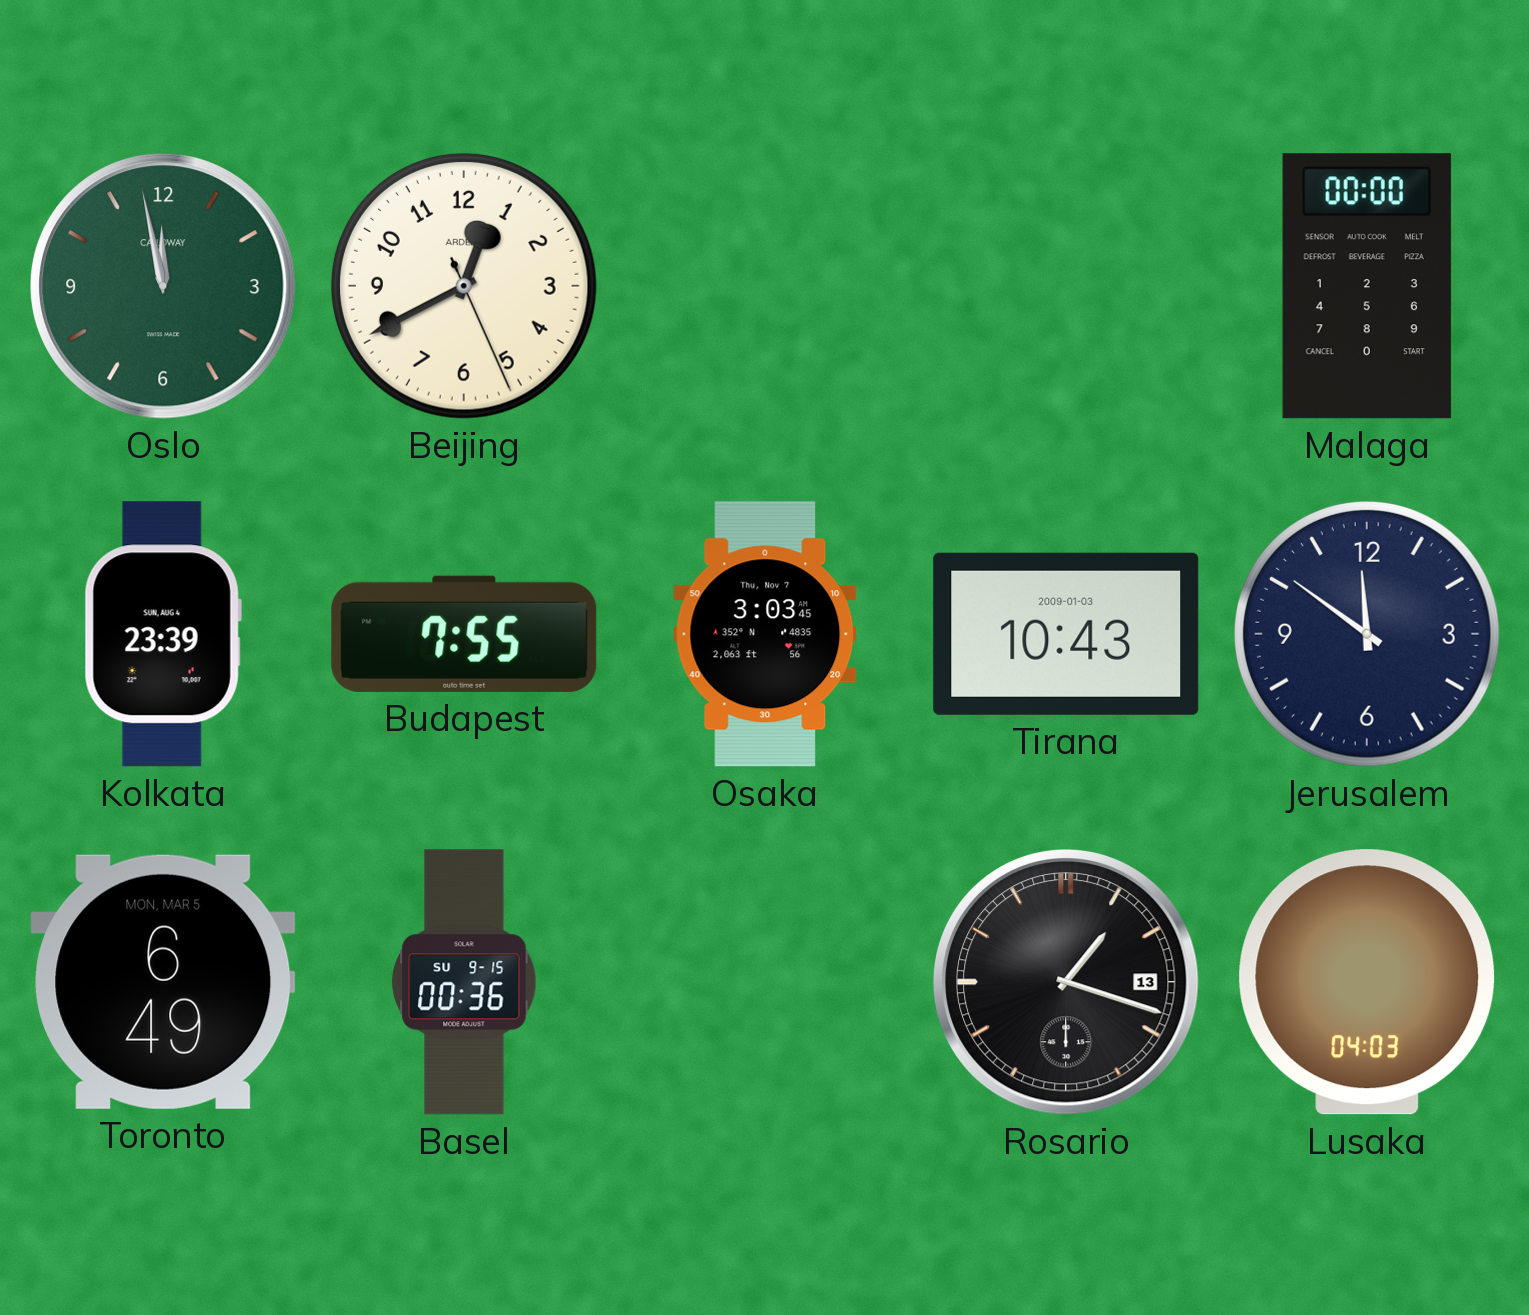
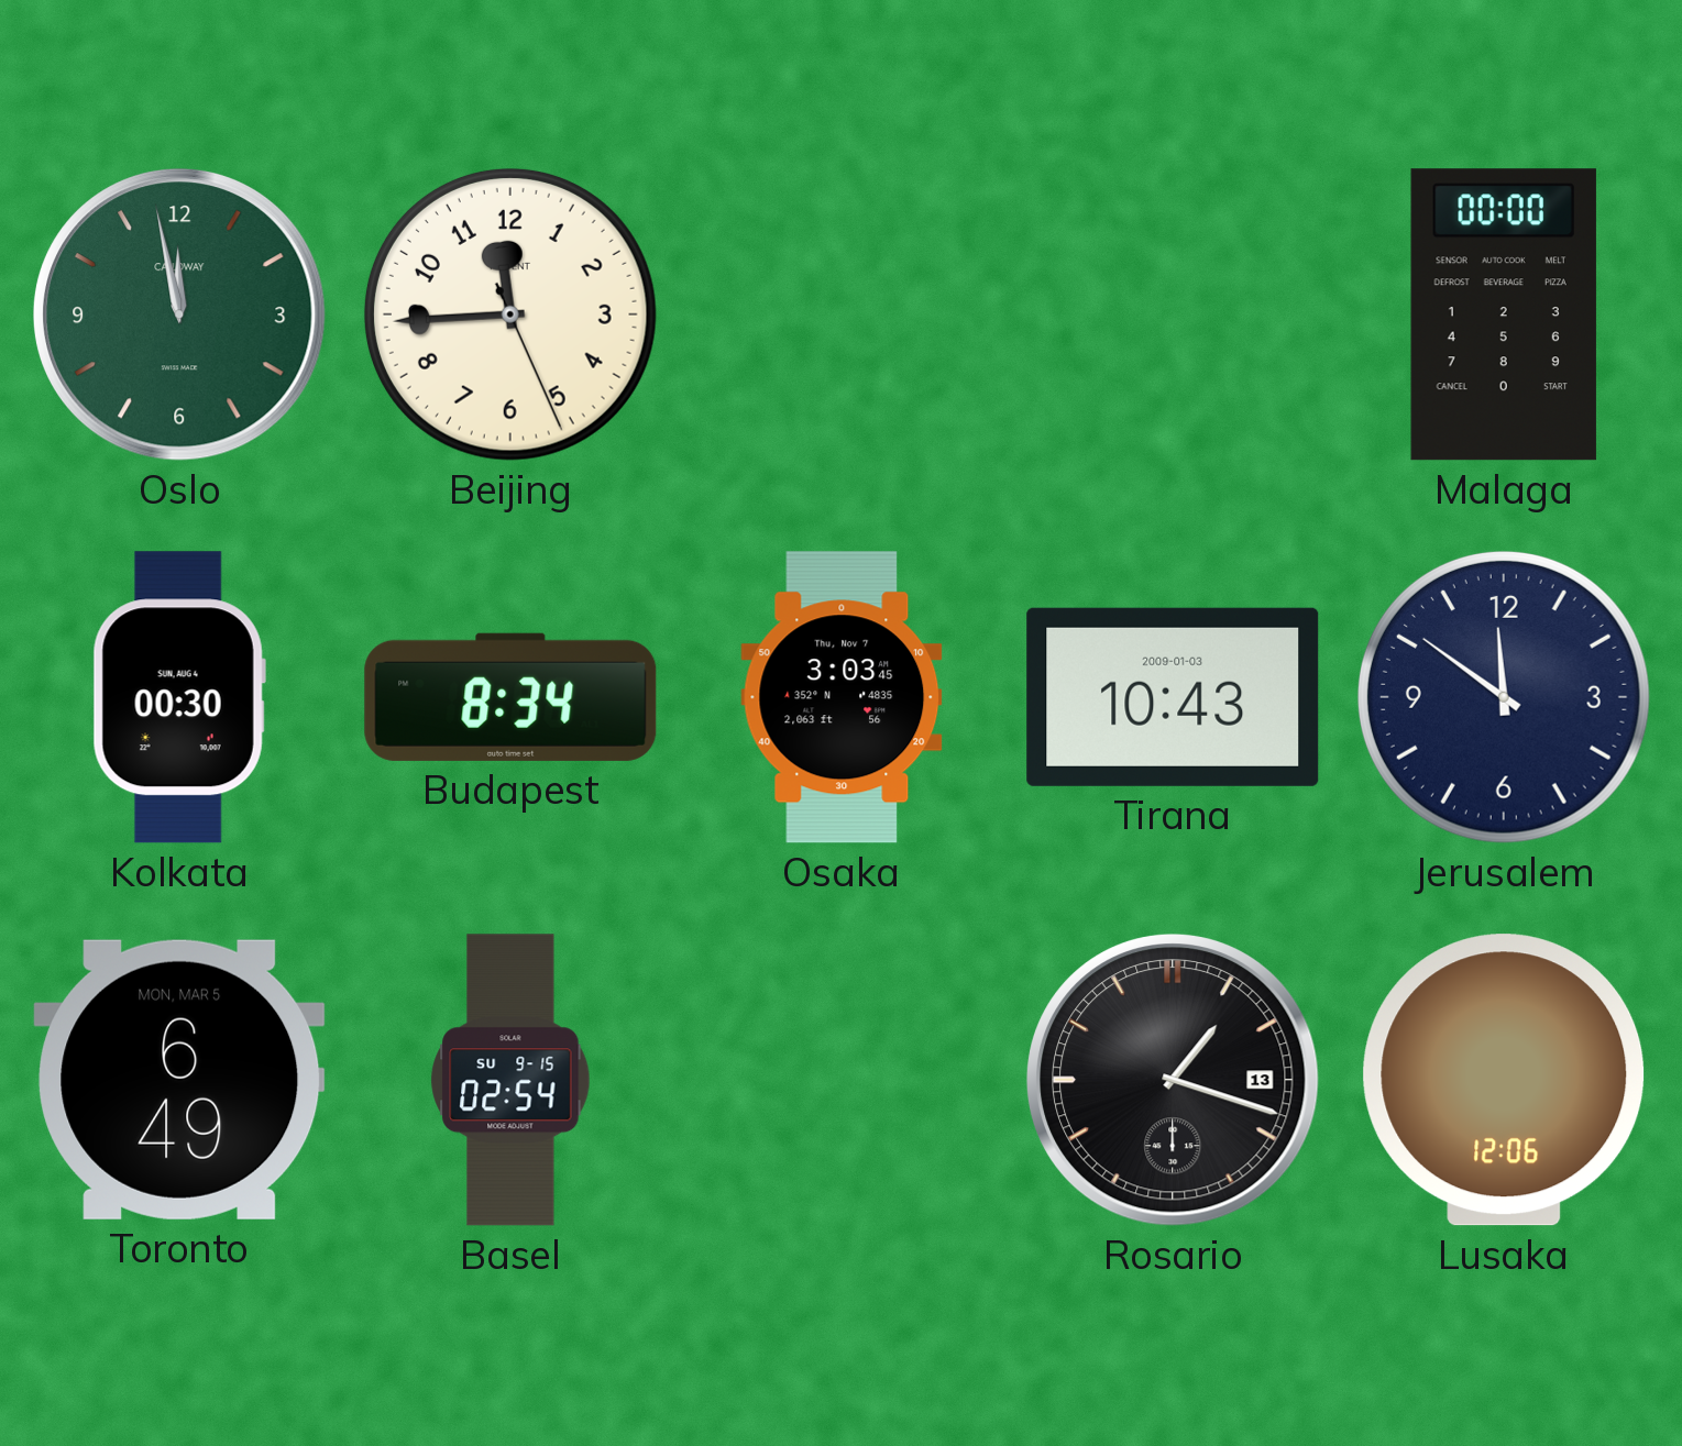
Beijing: 12:40 -> 11:44 (510, 314)
Kolkata: 23:39 -> 00:30 (179, 697)
Budapest: 7:55 -> 8:34 (510, 697)
Basel: 00:36 -> 02:54 (510, 1080)
Lusaka: 04:03 -> 12:06 (1504, 1080)
